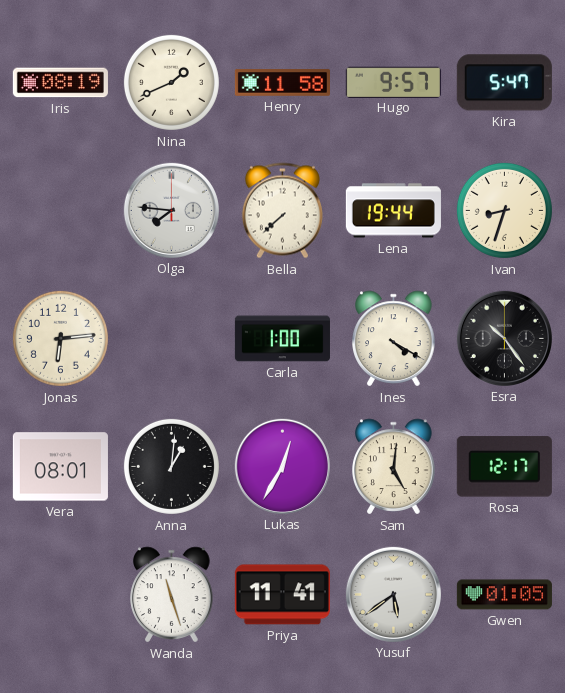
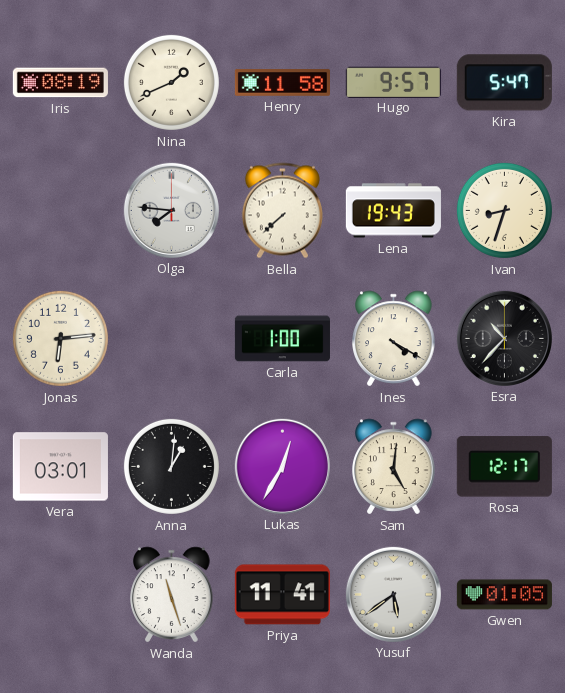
Lena: 19:44 -> 19:43 (393, 211)
Esra: 10:24 -> 10:37 (504, 338)
Vera: 08:01 -> 03:01 (60, 467)
